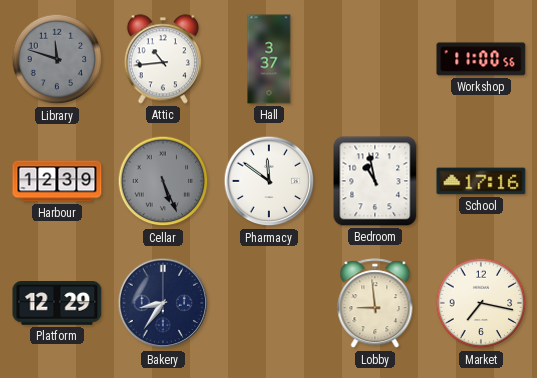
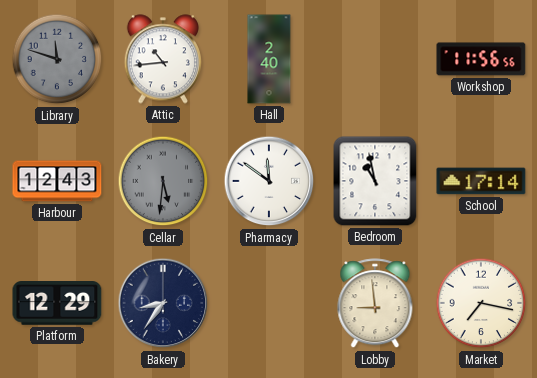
Hall: 3:37 -> 2:40 (269, 59)
Workshop: 11:00 -> 11:56 (481, 59)
Harbour: 12:39 -> 12:43 (57, 181)
Cellar: 5:26 -> 5:31 (163, 181)
School: 17:16 -> 17:14 (481, 181)
